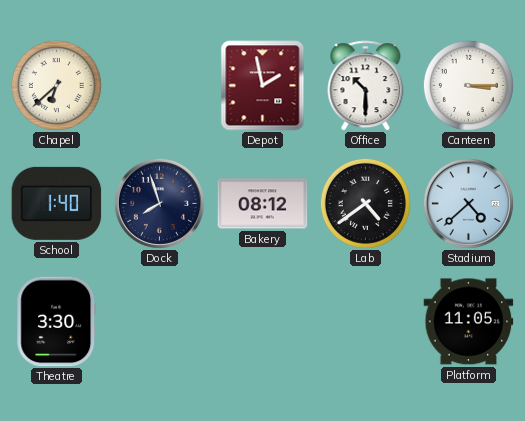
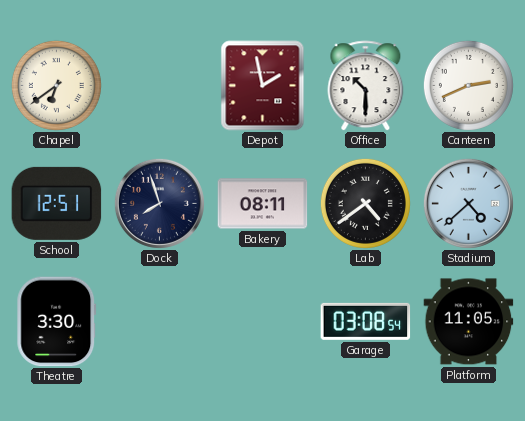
Chapel: 6:38 -> 6:39 (56, 85)
Canteen: 3:15 -> 2:41 (468, 85)
School: 1:40 -> 12:51 (57, 203)
Bakery: 08:12 -> 08:11 (263, 204)
Garage: none -> 03:08 (366, 321)
